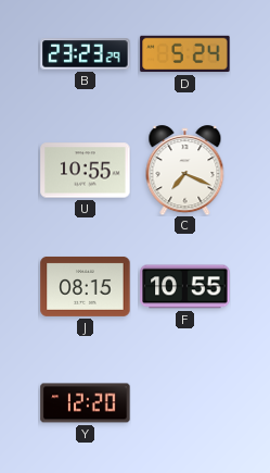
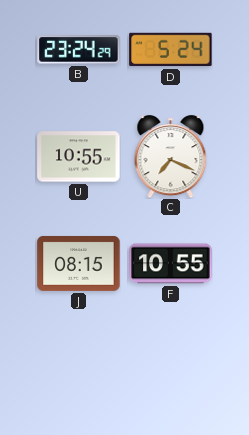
B: 23:23 -> 23:24 (79, 50)
Y: 12:20 -> none (86, 403)
